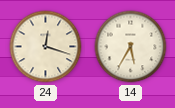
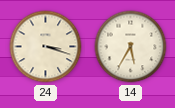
24: 12:18 -> 3:18 (46, 47)
